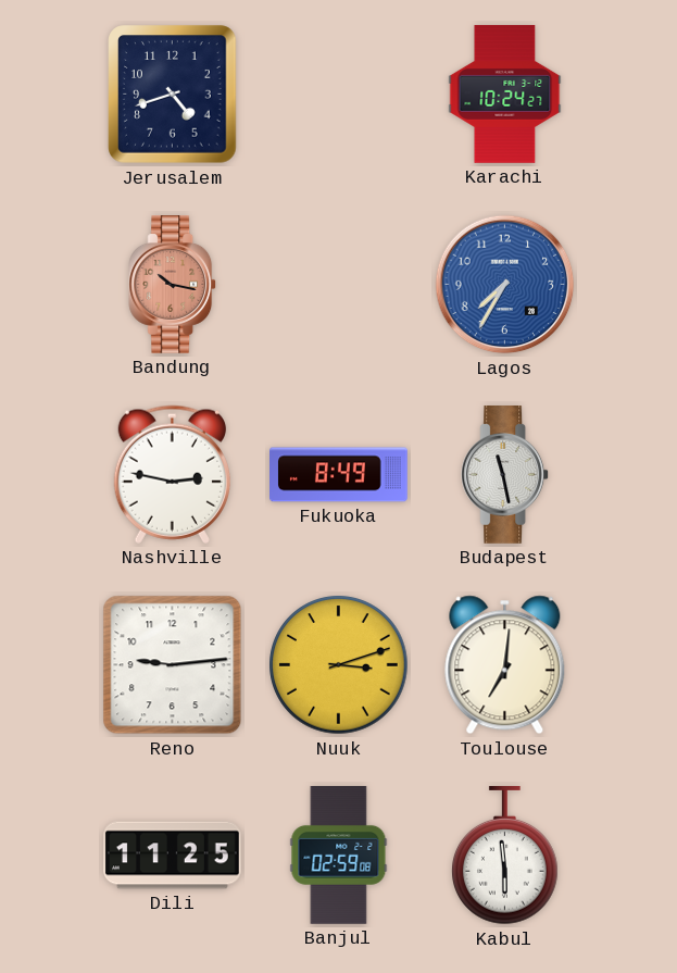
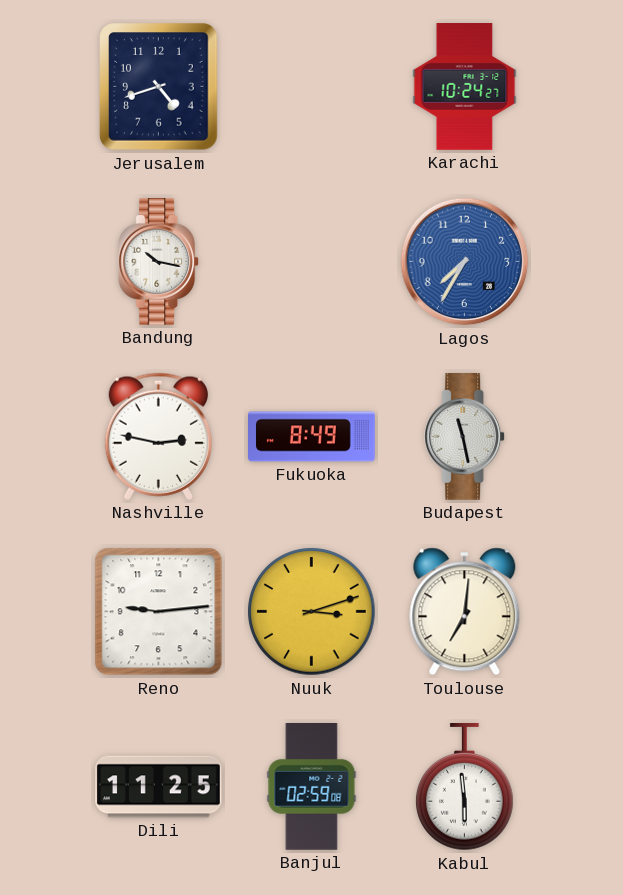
Bandung dial: salmon -> white (159, 262)
